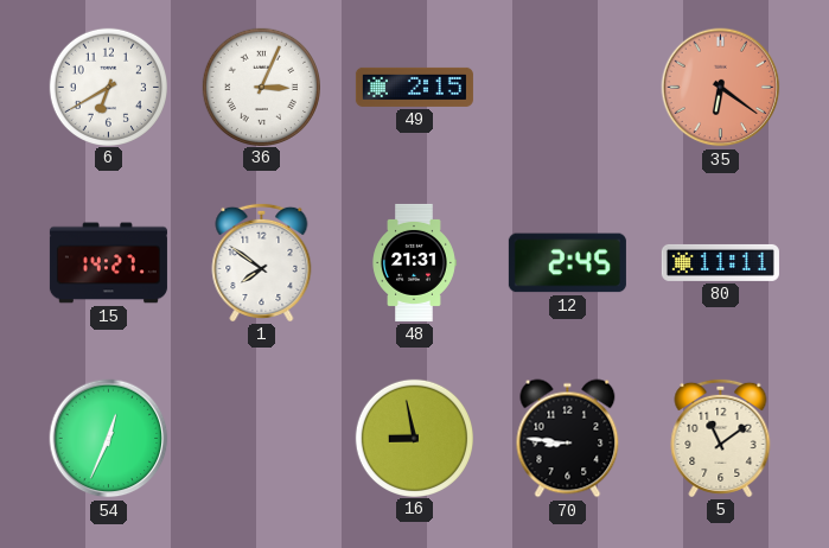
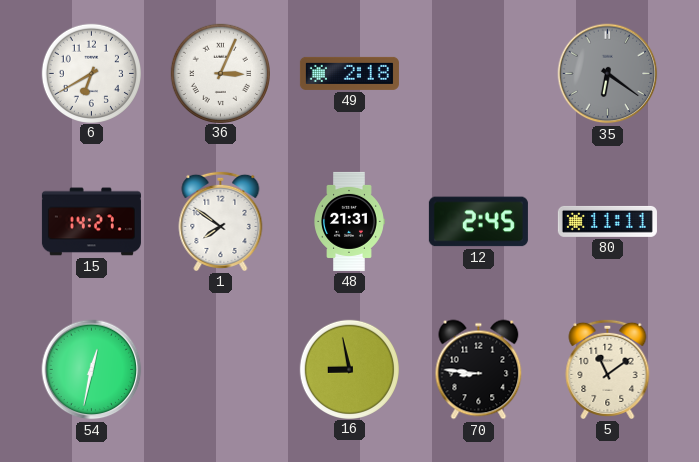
49: 2:15 -> 2:18 (349, 73)
35 dial: salmon -> grey (608, 74)
54: 12:34 -> 12:32 (92, 370)
